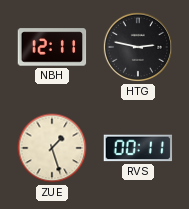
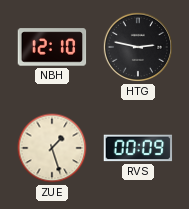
NBH: 12:11 -> 12:10 (52, 47)
RVS: 00:11 -> 00:09 (138, 148)
